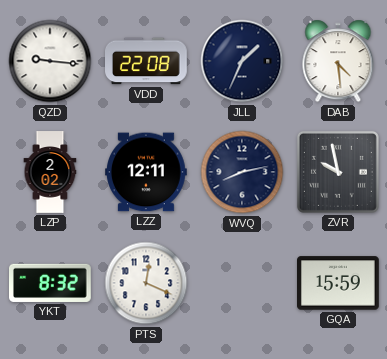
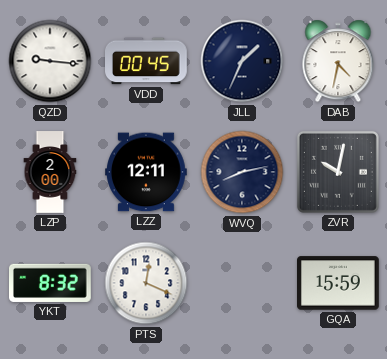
VDD: 22:08 -> 00:45 (147, 61)
DAB: 4:29 -> 4:32 (338, 61)
LZP: 2:02 -> 2:00 (50, 172)
ZVR: 9:58 -> 10:02 (338, 172)
